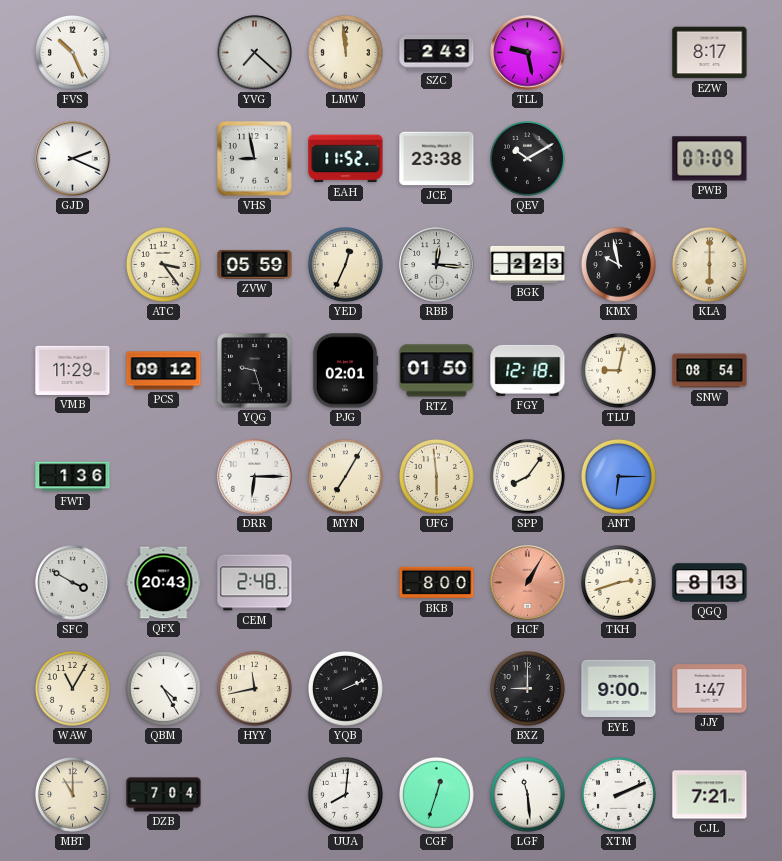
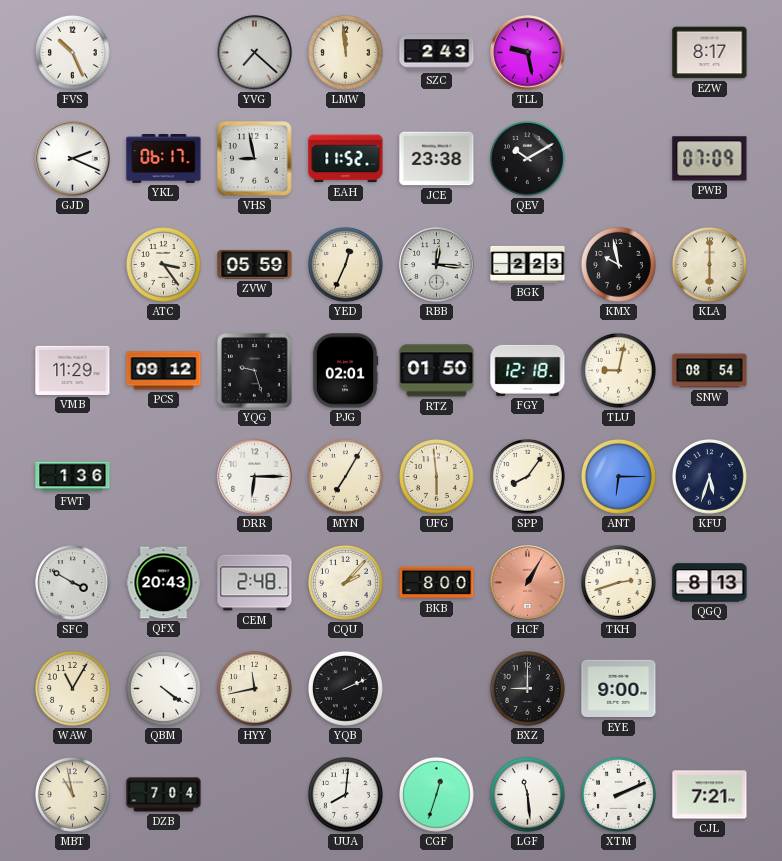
YKL: none -> 06:17 (164, 159)
KFU: none -> 5:33 (710, 477)
CQU: none -> 2:07 (346, 583)
QBM: 4:25 -> 4:21 (164, 689)
JJY: 1:47 -> none (710, 689)
MBT: 11:00 -> 10:58 (73, 795)
